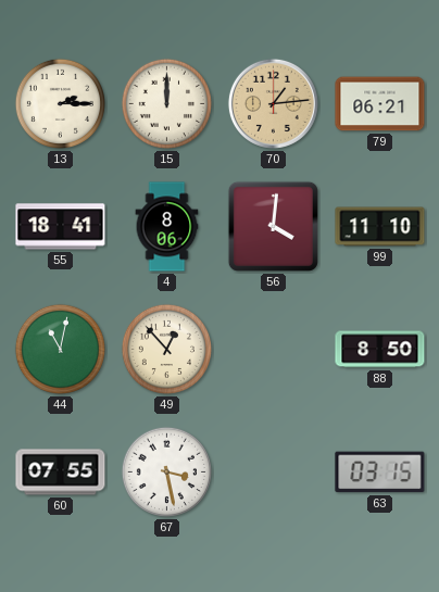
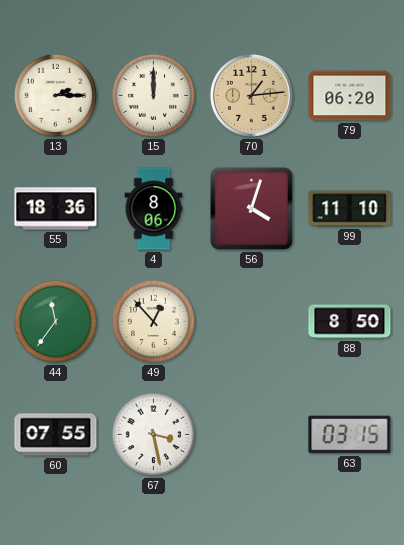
79: 06:21 -> 06:20 (350, 96)
55: 18:41 -> 18:36 (56, 209)
56: 4:01 -> 4:03 (251, 208)
44: 11:02 -> 11:36 (55, 321)
